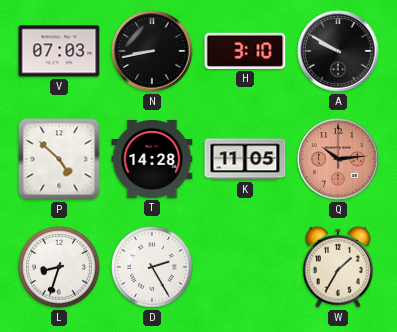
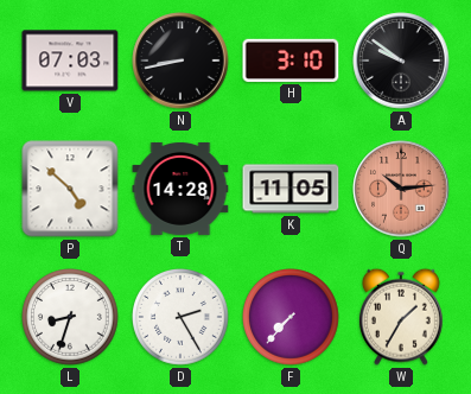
A: 9:50 -> 9:51 (401, 61)
F: none -> 7:37 (291, 317)
